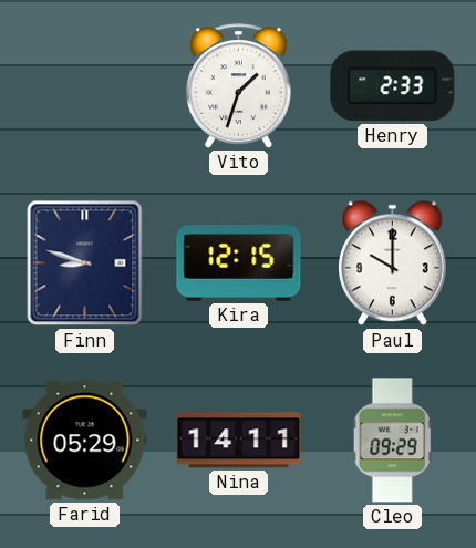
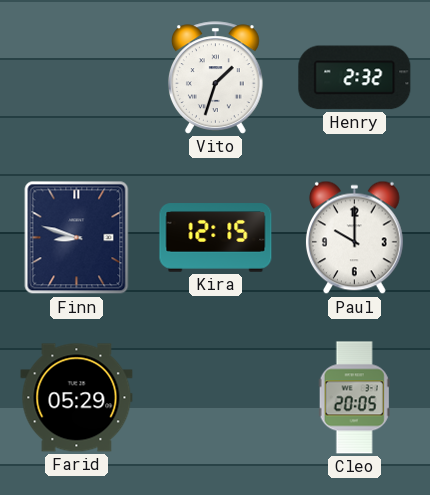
Henry: 2:33 -> 2:32 (355, 78)
Nina: 14:11 -> none (239, 441)
Cleo: 09:29 -> 20:05 (354, 398)
